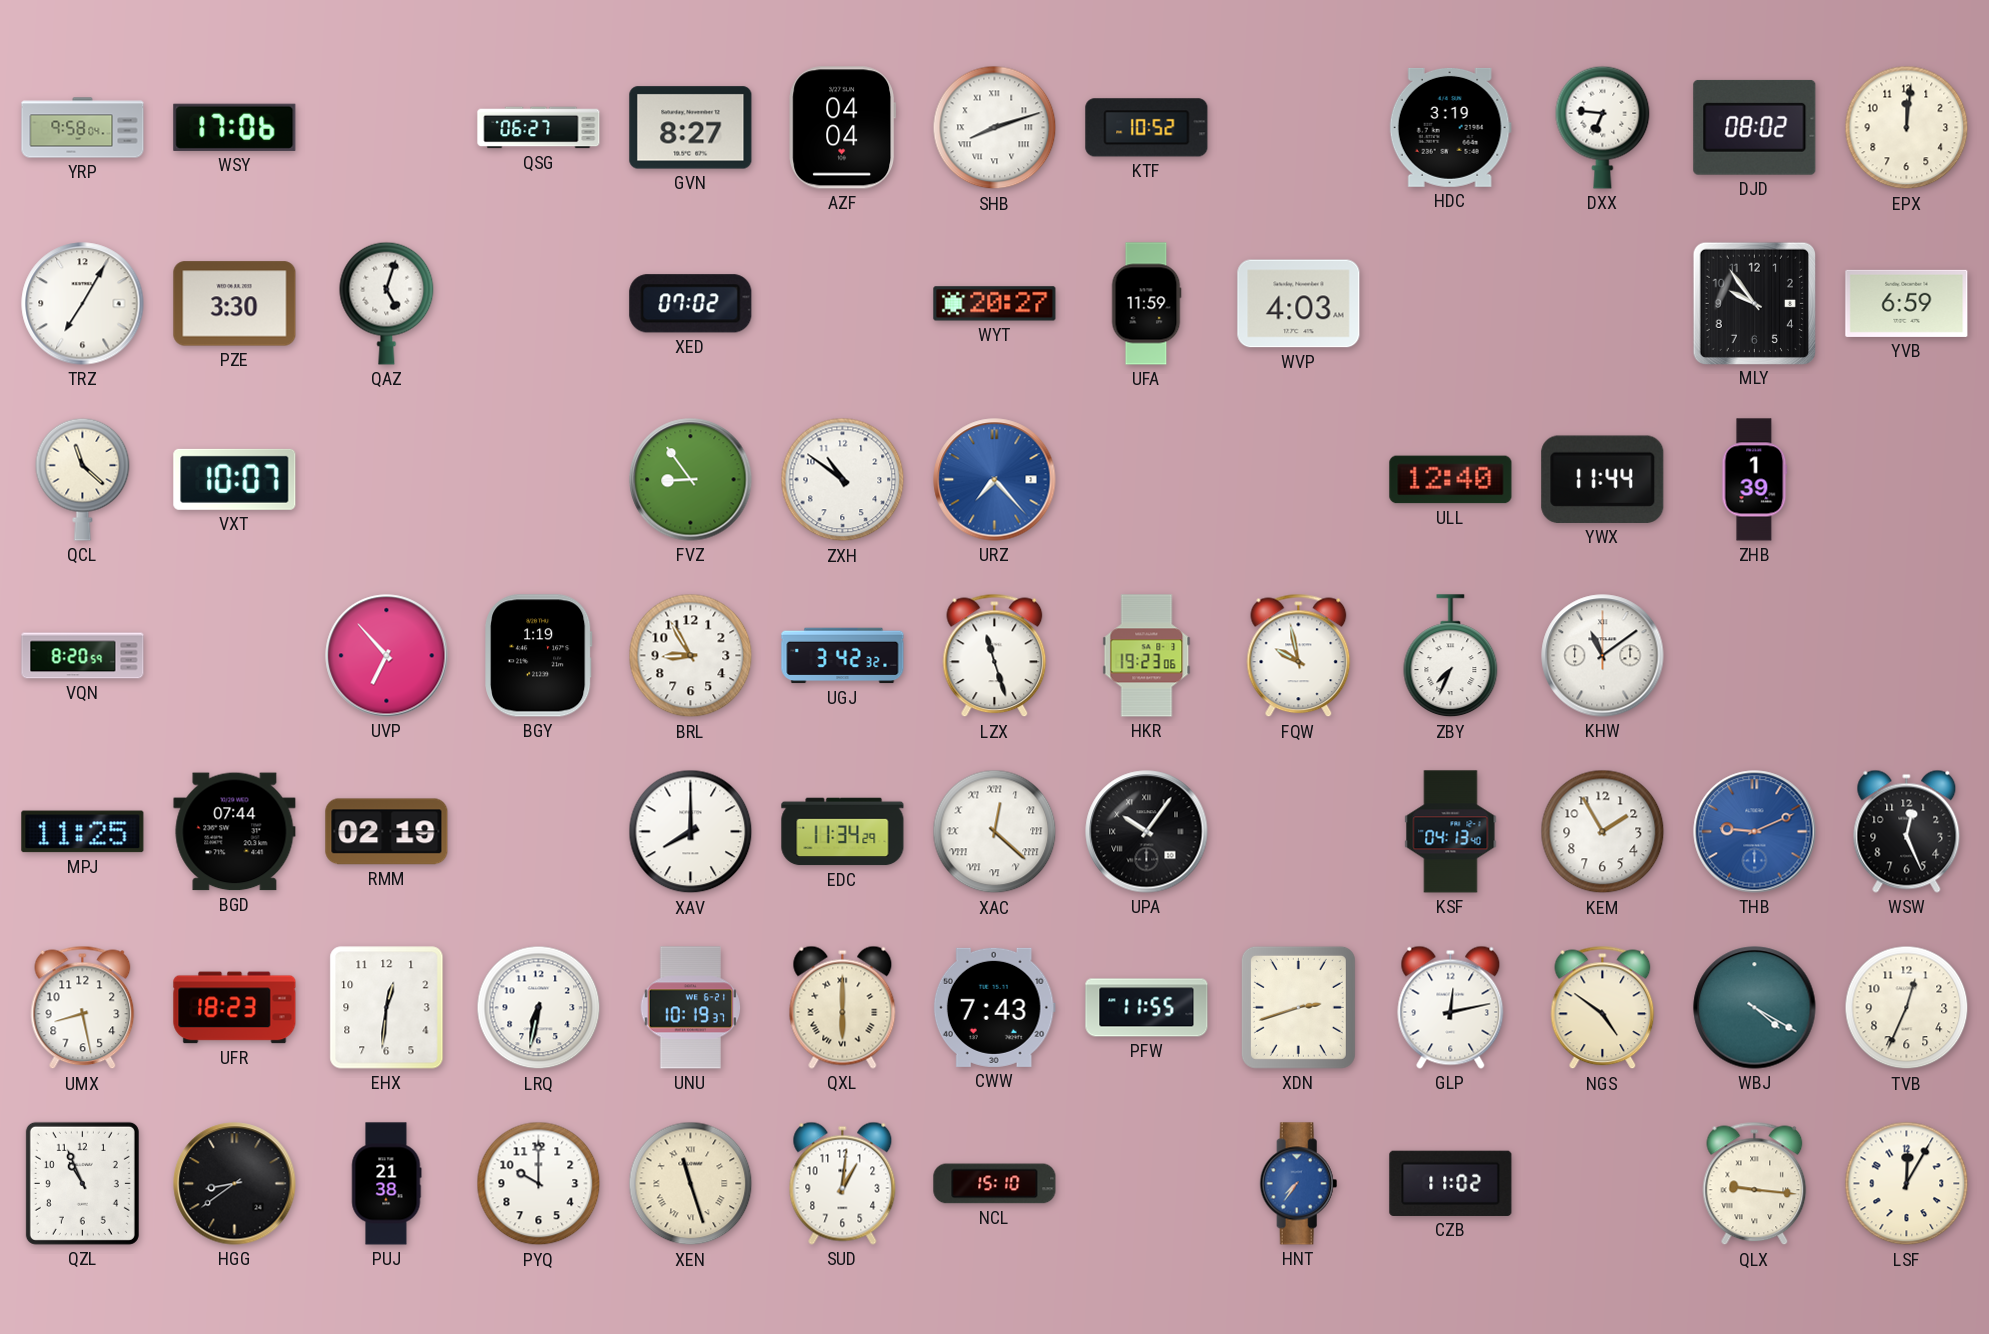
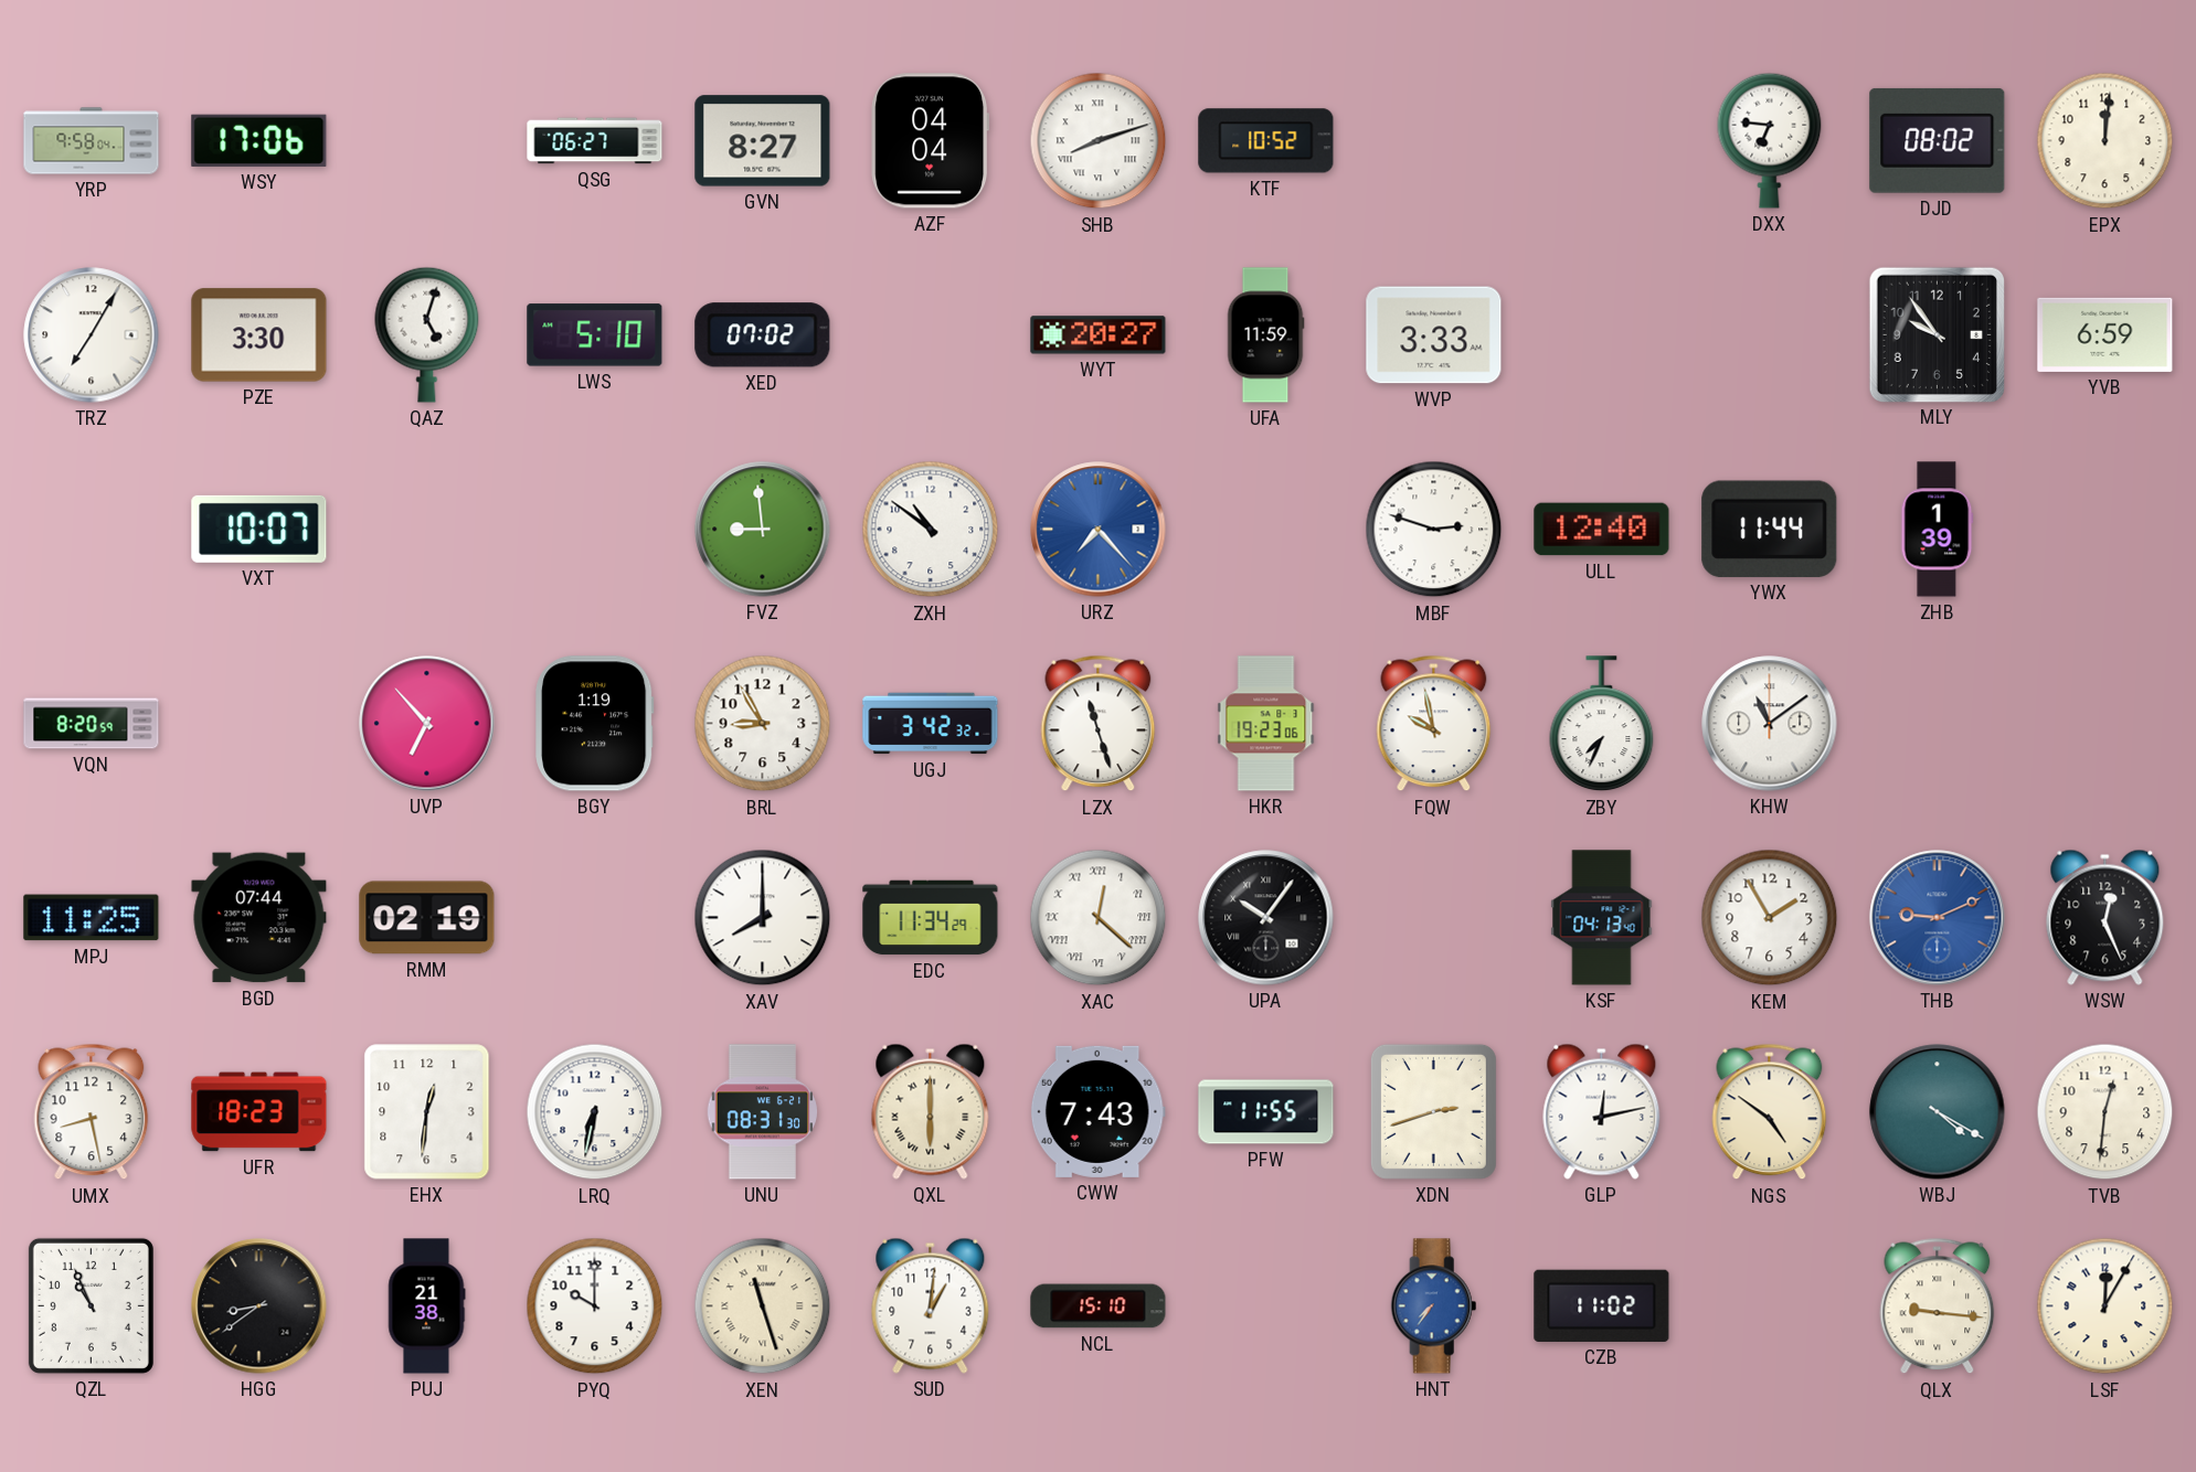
HDC: 3:19 -> none (1450, 127)
LWS: none -> 5:10 (595, 335)
WVP: 4:03 -> 3:33 (1434, 335)
QCL: 11:22 -> none (83, 479)
FVZ: 8:54 -> 8:59 (763, 530)
MBF: none -> 2:48 (1434, 530)
UNU: 10:19 -> 08:31 (762, 1112)
TVB: 12:34 -> 12:31 (2105, 1112)
